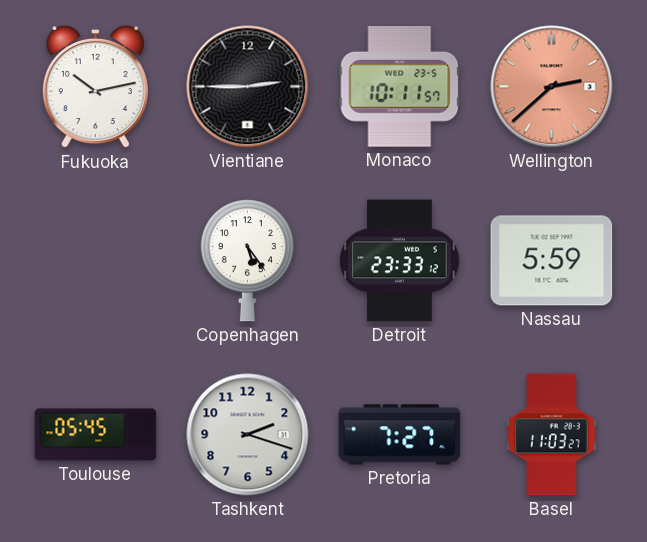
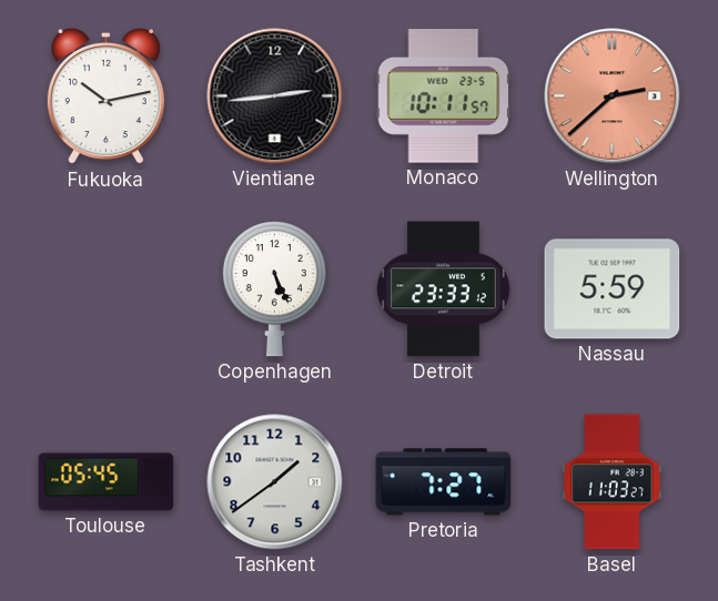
Vientiane: 2:45 -> 2:44 (275, 96)
Copenhagen: 5:24 -> 5:26 (274, 289)
Tashkent: 2:18 -> 1:39 (275, 482)
